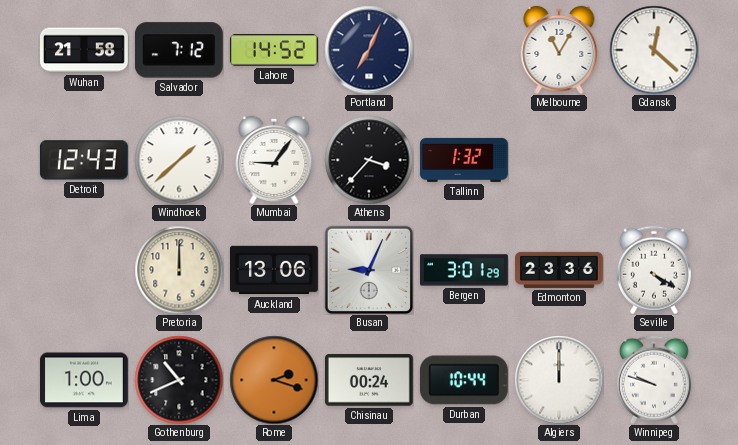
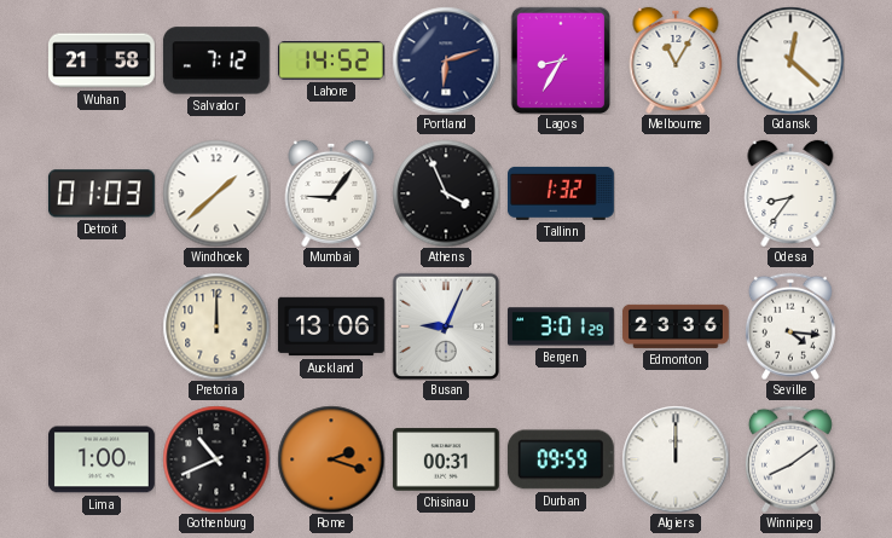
Portland: 7:04 -> 6:12 (446, 60)
Lagos: none -> 8:35 (560, 59)
Detroit: 12:43 -> 01:03 (102, 193)
Athens: 3:37 -> 3:56 (446, 193)
Odesa: none -> 8:36 (790, 193)
Seville: 4:20 -> 4:16 (790, 326)
Chisinau: 00:24 -> 00:31 (446, 459)
Durban: 10:44 -> 09:59 (561, 459)
Winnipeg: 9:48 -> 8:09 (790, 459)
